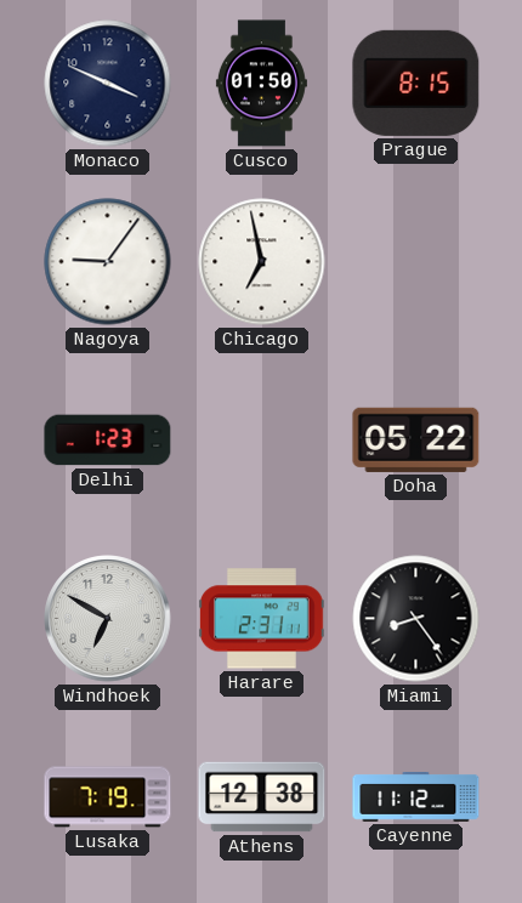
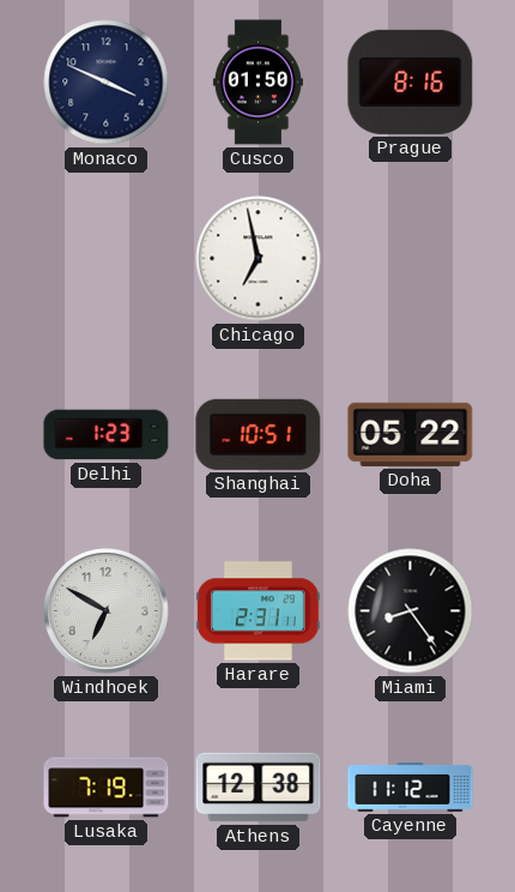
Prague: 8:15 -> 8:16 (411, 82)
Nagoya: 9:06 -> none (108, 262)
Shanghai: none -> 10:51 (259, 434)
